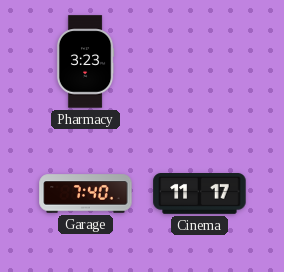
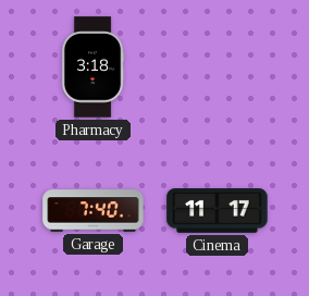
Pharmacy: 3:23 -> 3:18 (92, 67)
